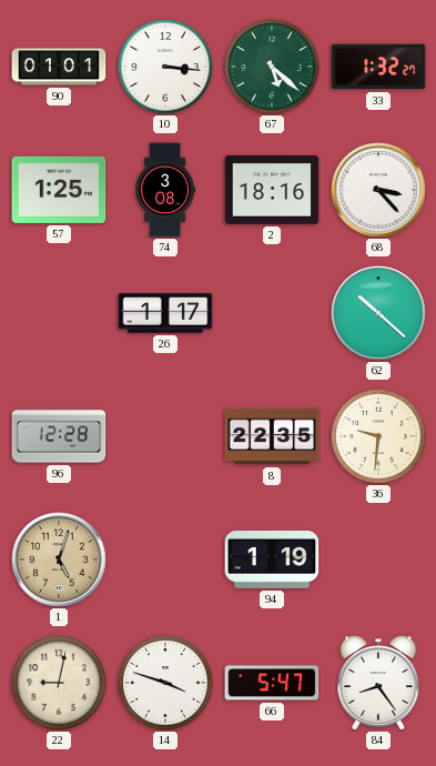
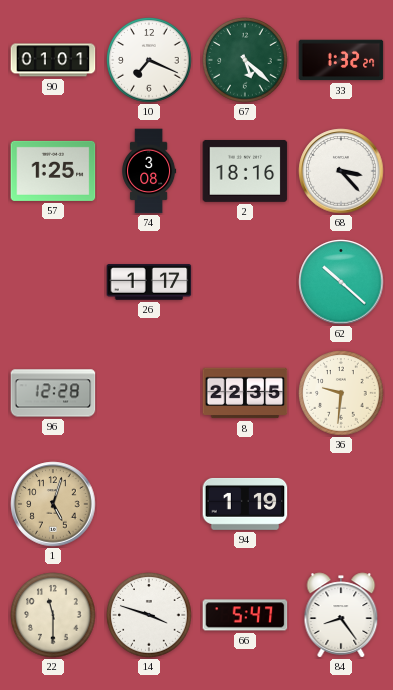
10: 3:16 -> 7:19 (149, 60)
22: 9:02 -> 11:30 (53, 615)
